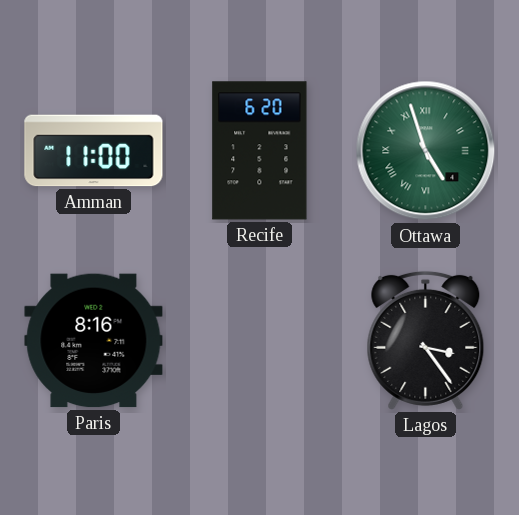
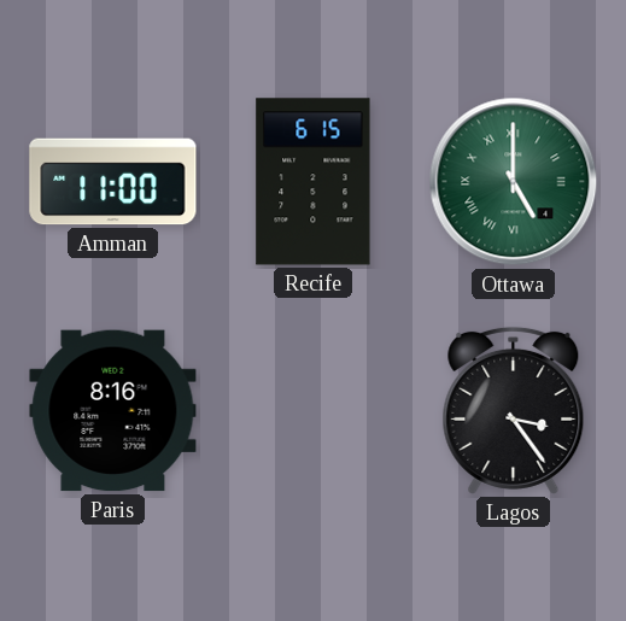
Recife: 6:20 -> 6:15 (314, 182)
Ottawa: 4:57 -> 5:00 (514, 182)
